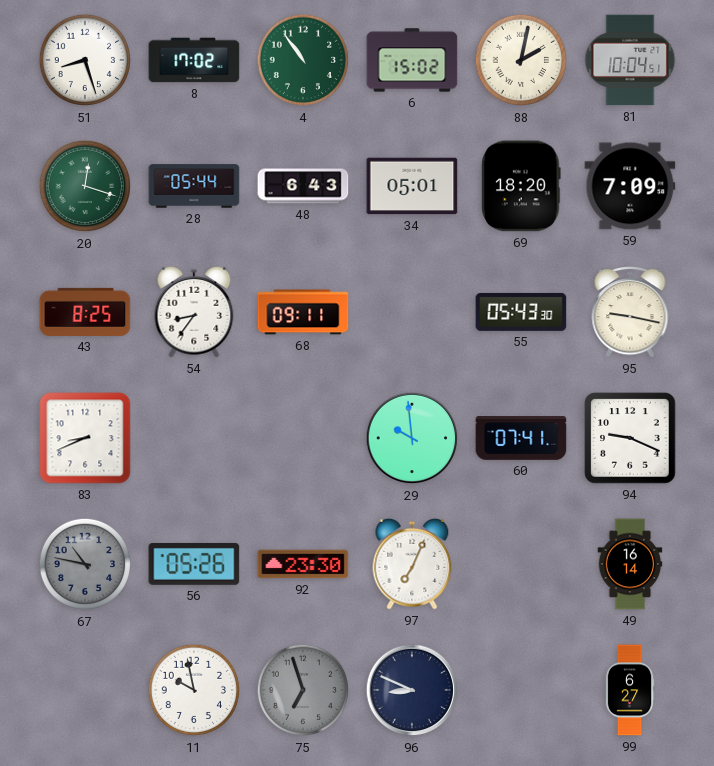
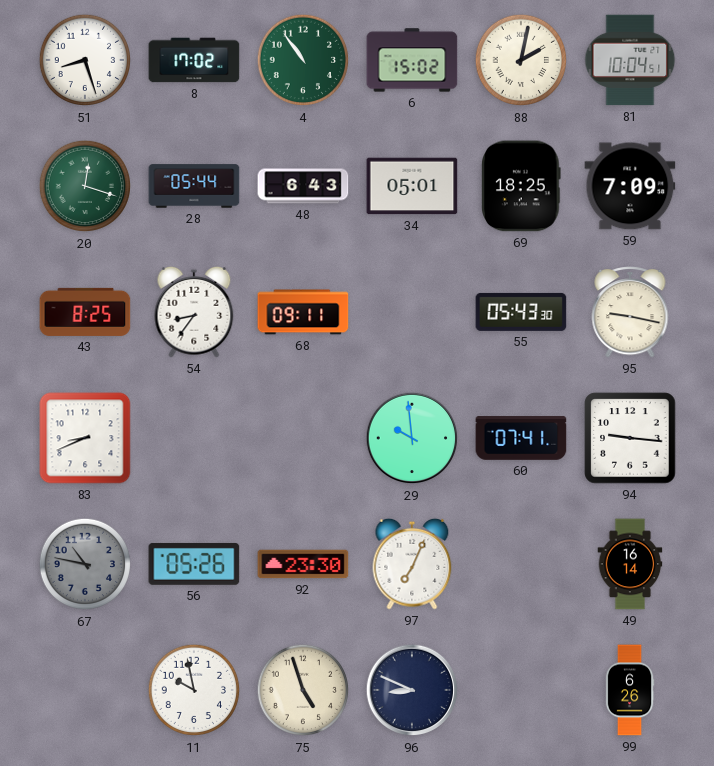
69: 18:20 -> 18:25 (521, 186)
94: 9:19 -> 9:16 (630, 438)
75: 6:57 -> 4:57 (303, 690)
75 dial: grey -> cream (303, 690)
99: 6:27 -> 6:26 (630, 690)
